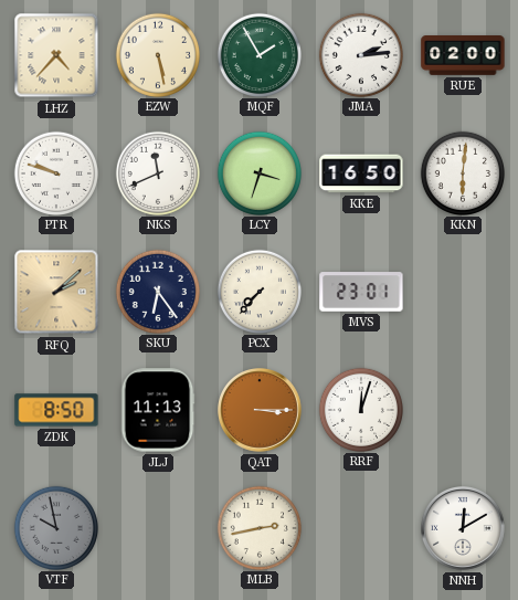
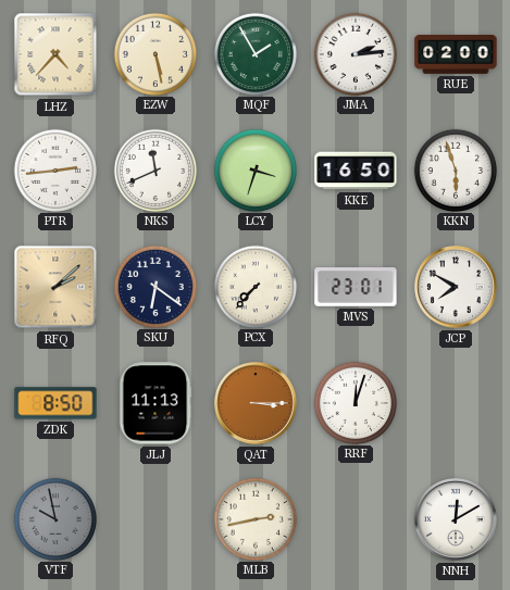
PTR: 9:48 -> 2:44 (54, 170)
KKN: 6:01 -> 5:57 (455, 170)
SKU: 6:24 -> 6:21 (154, 286)
JCP: none -> 7:50 (457, 288)
